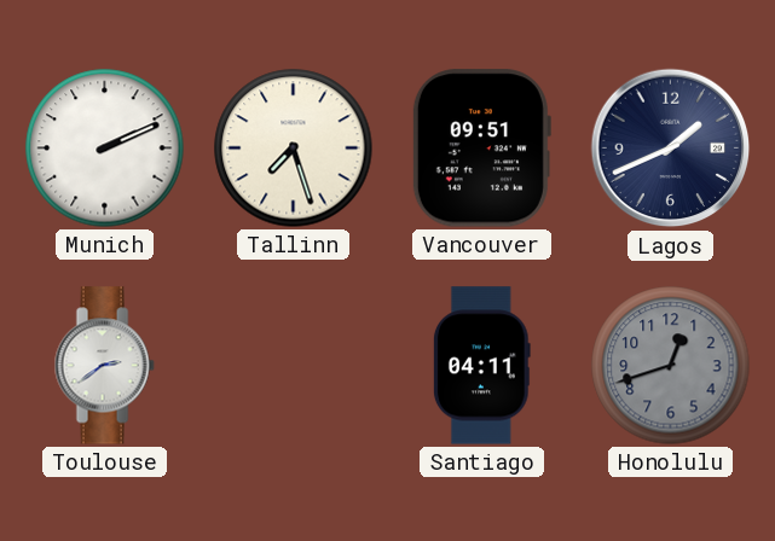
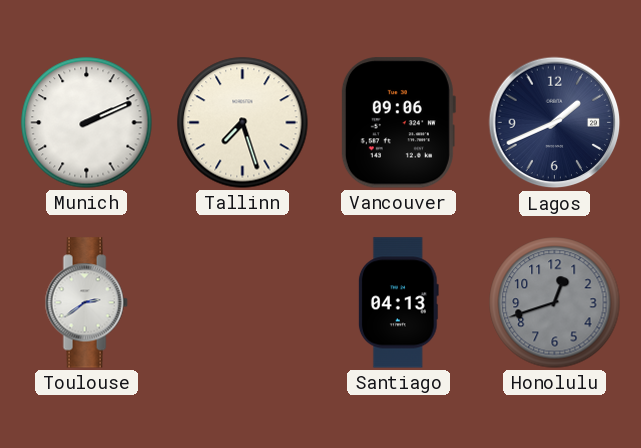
Vancouver: 09:51 -> 09:06 (398, 123)
Santiago: 04:11 -> 04:13 (398, 303)
